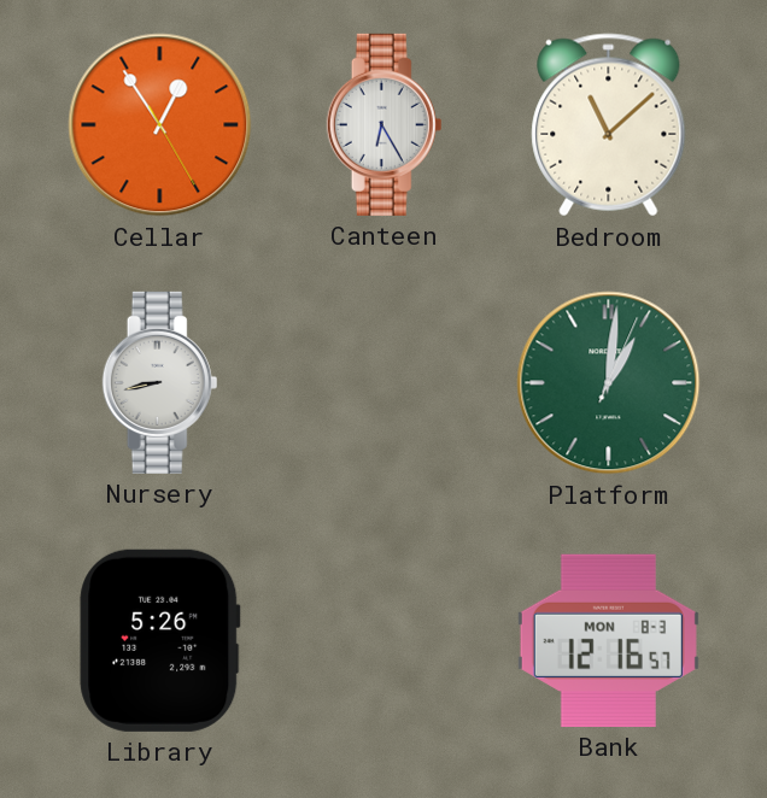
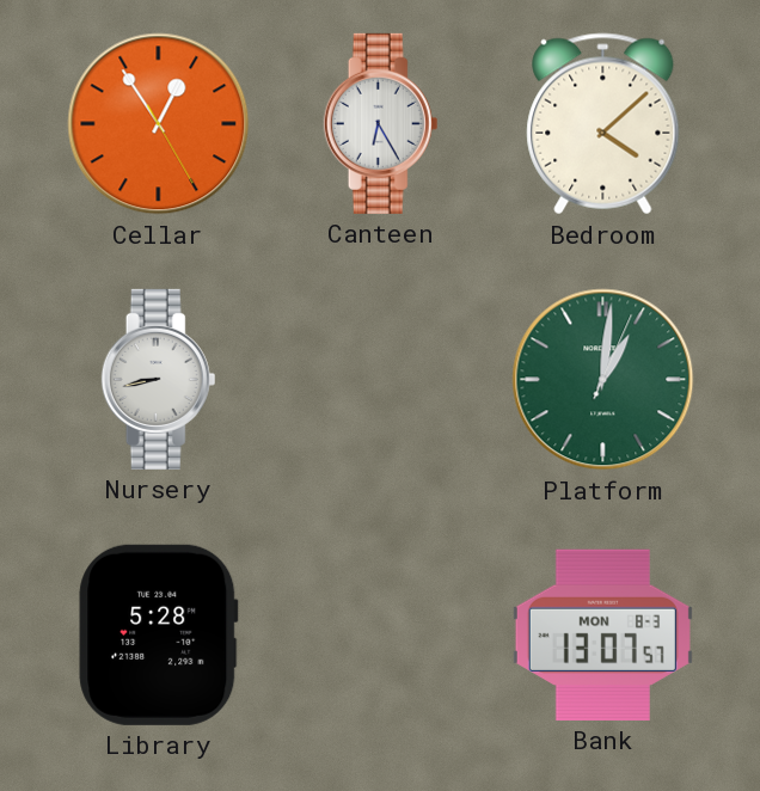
Bedroom: 11:08 -> 4:08 (603, 124)
Library: 5:26 -> 5:28 (159, 634)
Bank: 12:16 -> 13:07 (602, 634)
